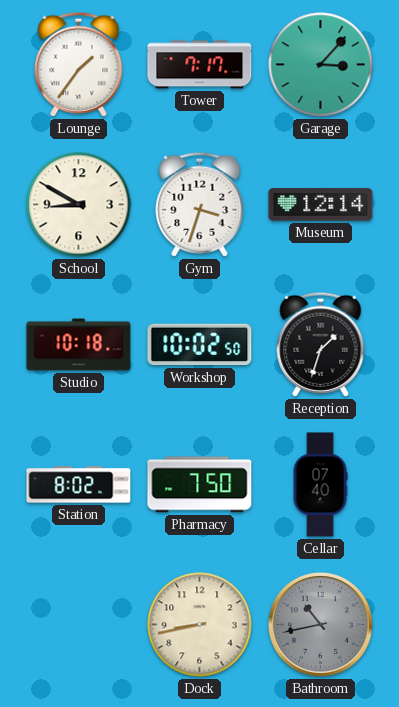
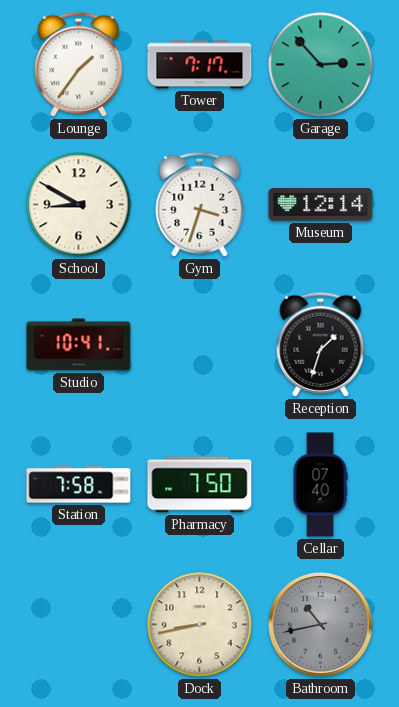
Garage: 3:07 -> 2:53 (321, 65)
Studio: 10:18 -> 10:41 (79, 345)
Workshop: 10:02 -> none (200, 345)
Station: 8:02 -> 7:58 (79, 485)
